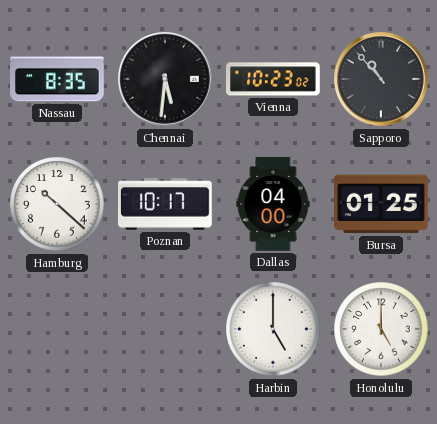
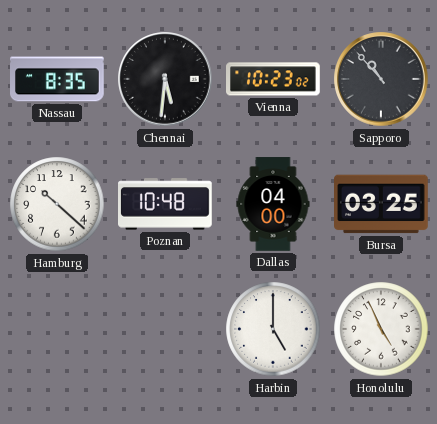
Poznan: 10:17 -> 10:48 (166, 204)
Bursa: 01:25 -> 03:25 (382, 204)
Honolulu: 5:00 -> 4:56 (381, 329)
